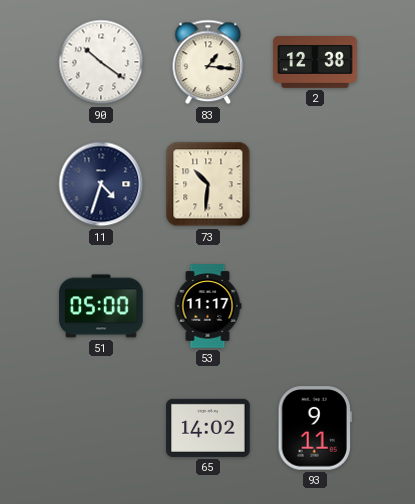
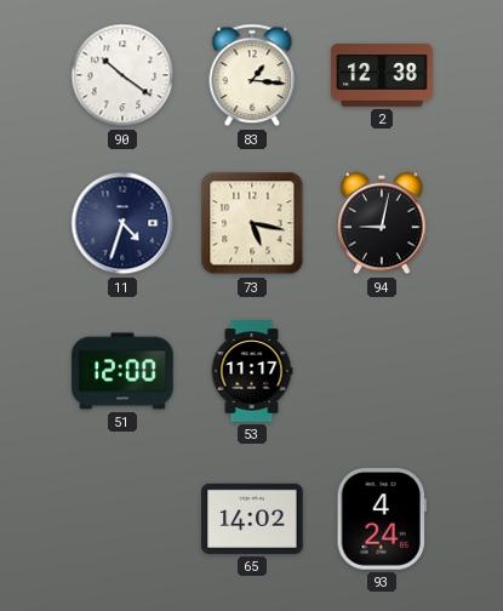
73: 10:31 -> 5:17 (252, 223)
94: none -> 9:02 (382, 223)
51: 05:00 -> 12:00 (122, 371)
93: 9:11 -> 4:24 (382, 519)
